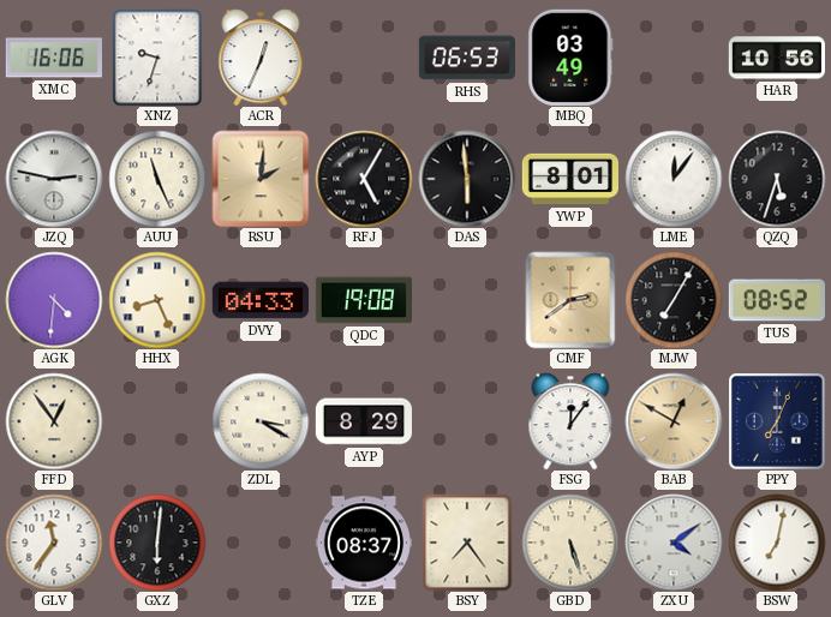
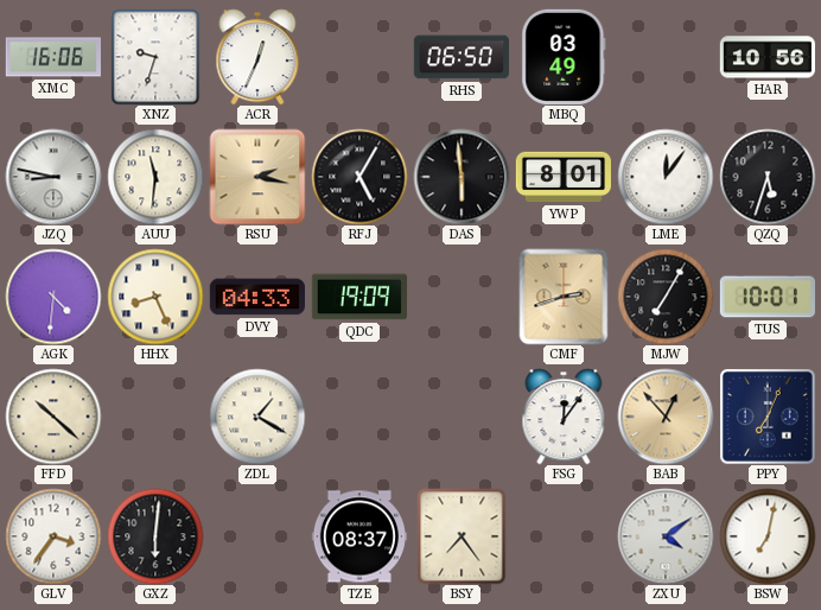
RHS: 06:53 -> 06:50 (460, 57)
JZQ: 2:47 -> 8:47 (53, 177)
AUU: 11:26 -> 11:31 (155, 177)
RSU: 2:01 -> 2:17 (257, 177)
QDC: 19:08 -> 19:09 (358, 297)
CMF: 2:39 -> 2:42 (564, 297)
TUS: 08:52 -> 10:01 (766, 297)
FFD: 12:54 -> 10:22 (53, 417)
ZDL: 3:20 -> 1:20 (257, 417)
AYP: 8:29 -> none (363, 421)
BAB: 12:50 -> 12:53 (666, 417)
GLV: 11:36 -> 3:36 (53, 536)
GBD: 5:27 -> none (570, 543)
